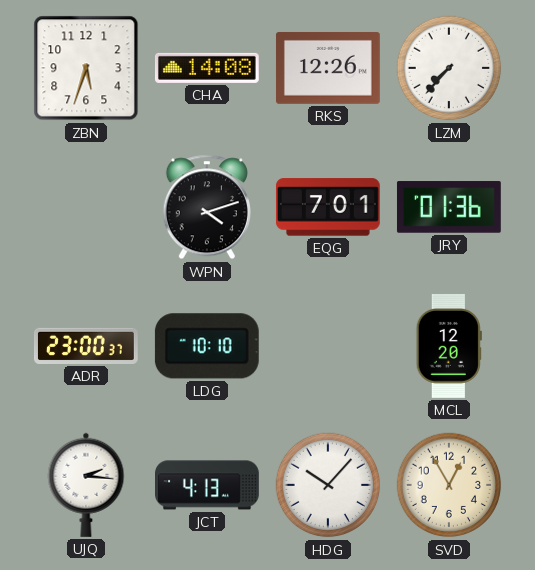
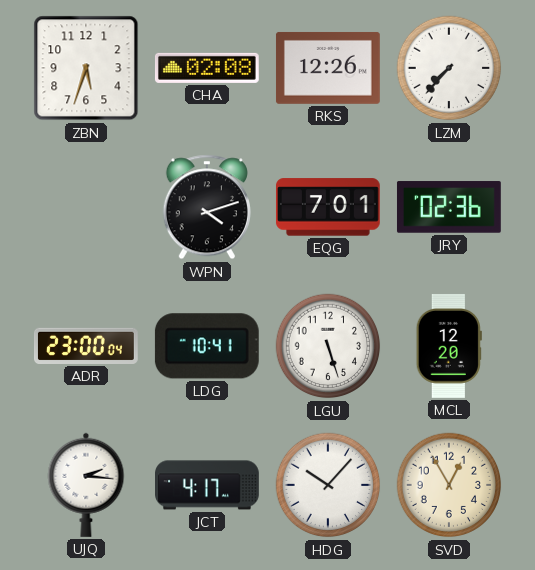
CHA: 14:08 -> 02:08 (207, 68)
JRY: 01:36 -> 02:36 (449, 207)
ADR: 23:00:37 -> 23:00:04 (87, 346)
LDG: 10:10 -> 10:41 (207, 346)
LGU: none -> 5:27 (328, 346)
JCT: 4:13 -> 4:17 (208, 485)
